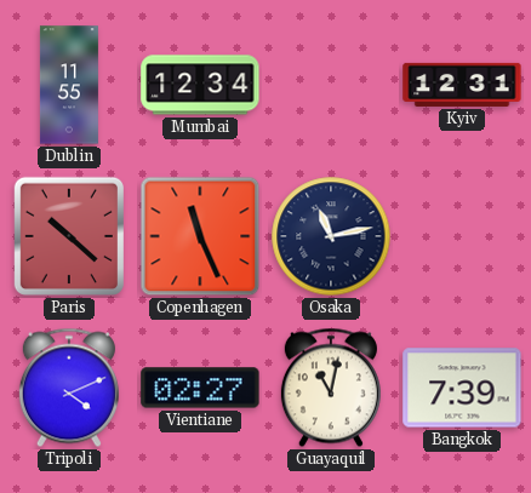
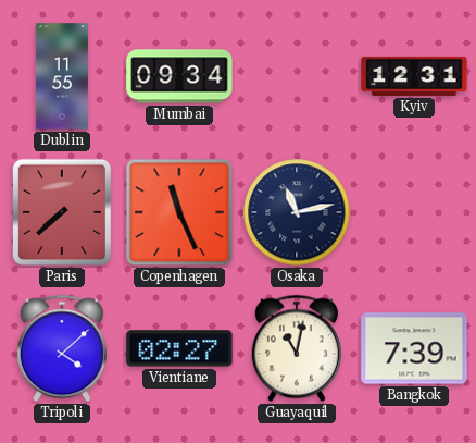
Mumbai: 12:34 -> 09:34 (179, 76)
Paris: 10:22 -> 7:38 (62, 212)
Tripoli: 4:11 -> 4:08 (62, 348)
